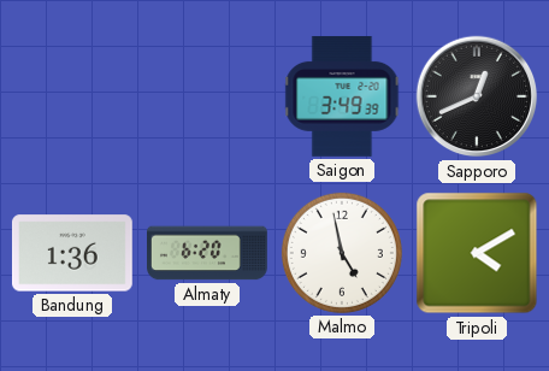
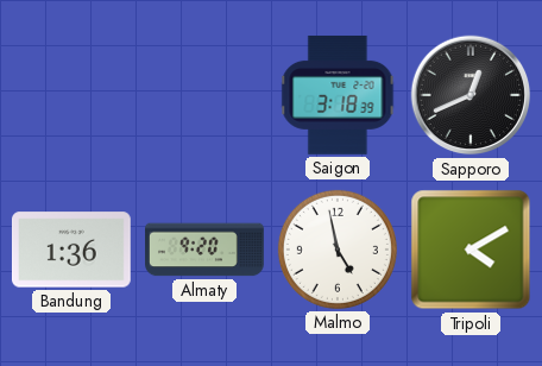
Saigon: 3:49 -> 3:18 (338, 95)
Almaty: 6:20 -> 9:20 (206, 250)
